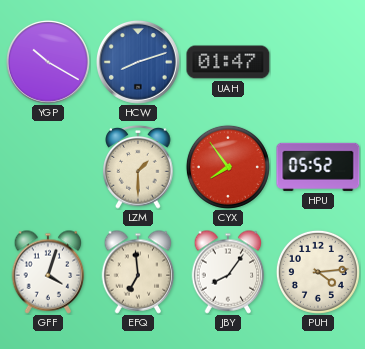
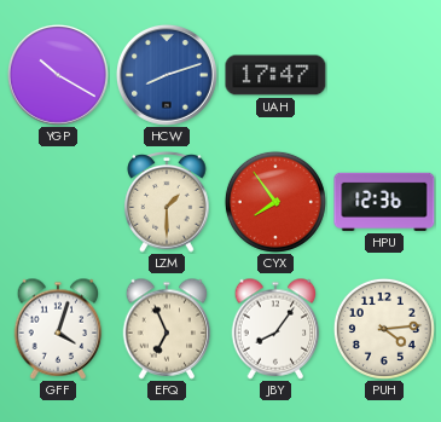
UAH: 01:47 -> 17:47 (275, 75)
HPU: 05:52 -> 12:36 (384, 202)
EFQ: 6:59 -> 6:56 (167, 329)
